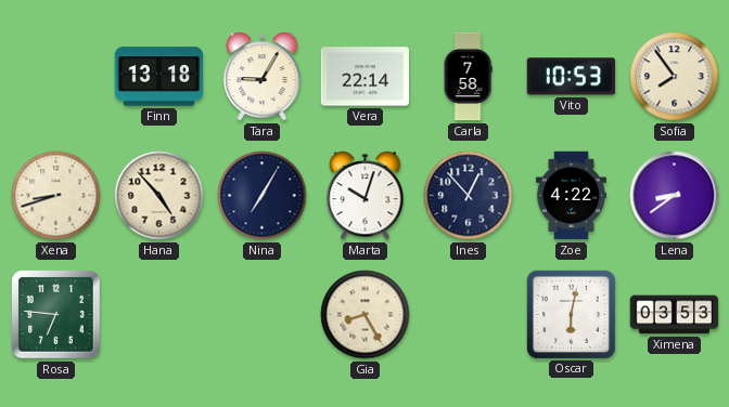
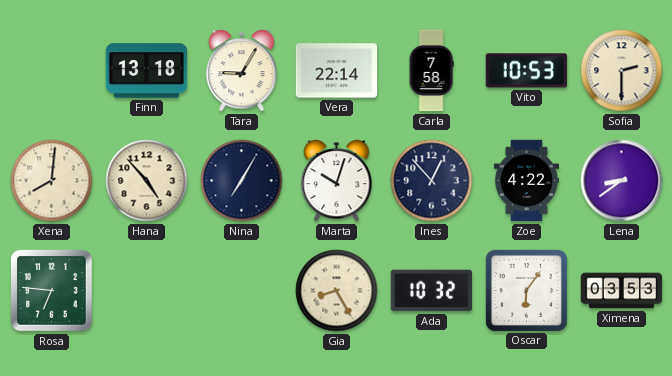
Sofia: 7:54 -> 2:30 (622, 71)
Xena: 8:42 -> 8:01 (52, 181)
Ada: none -> 10:32 (432, 291)
Oscar: 6:02 -> 6:06 (526, 290)
